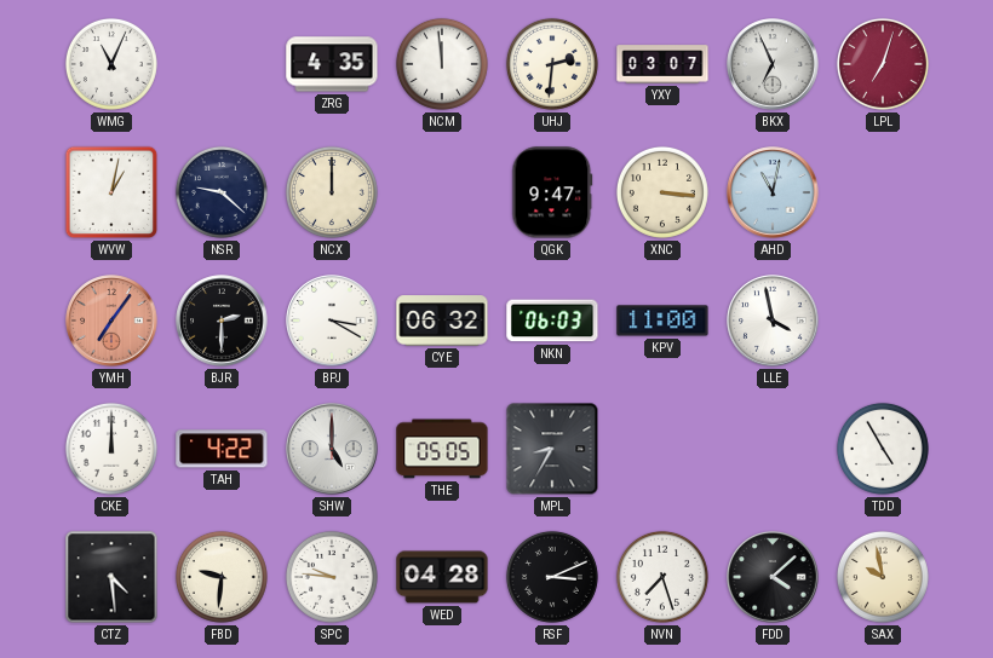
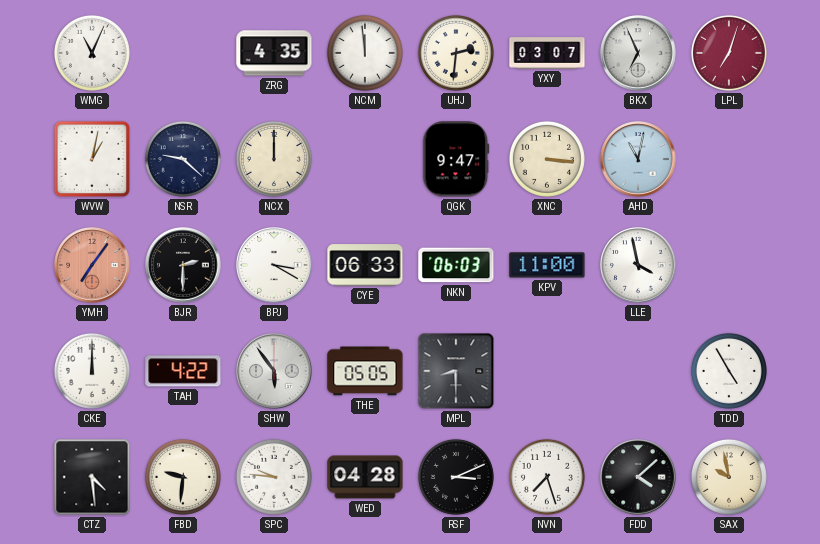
CYE: 06:32 -> 06:33 (365, 265)
SHW: 5:00 -> 5:54 (274, 371)
MPL: 8:35 -> 8:30 (456, 371)
